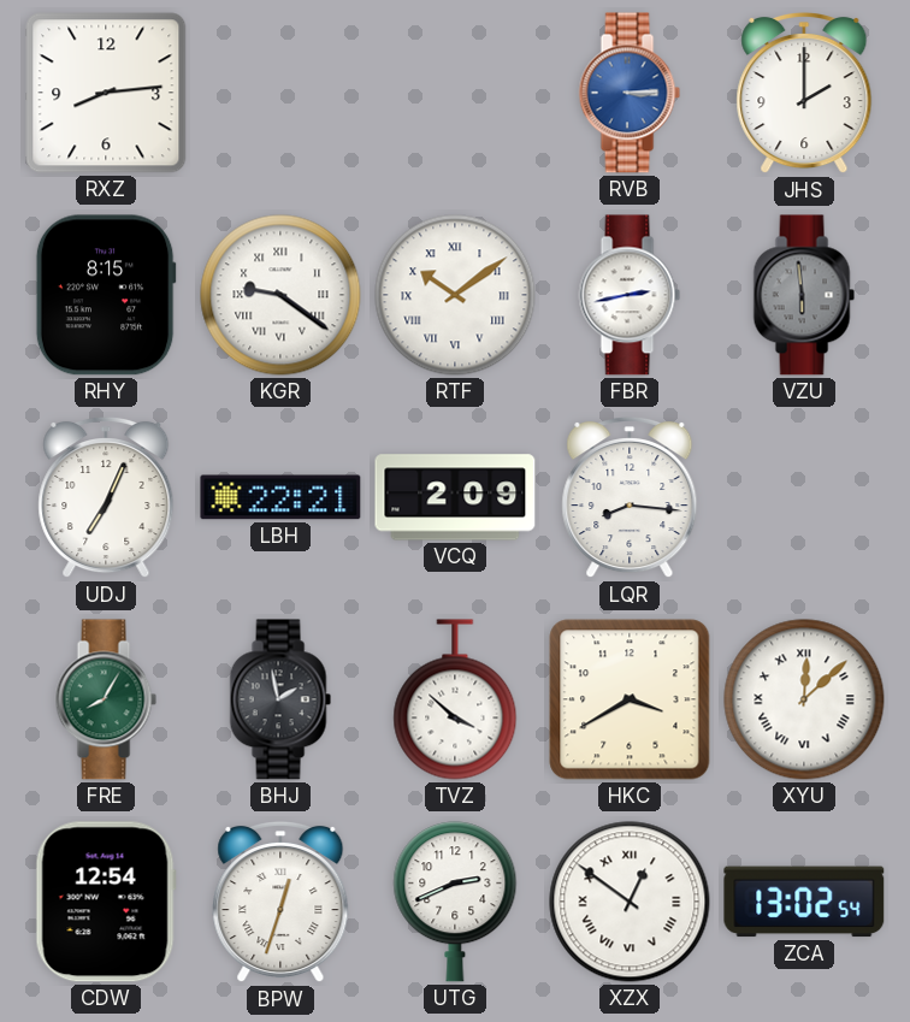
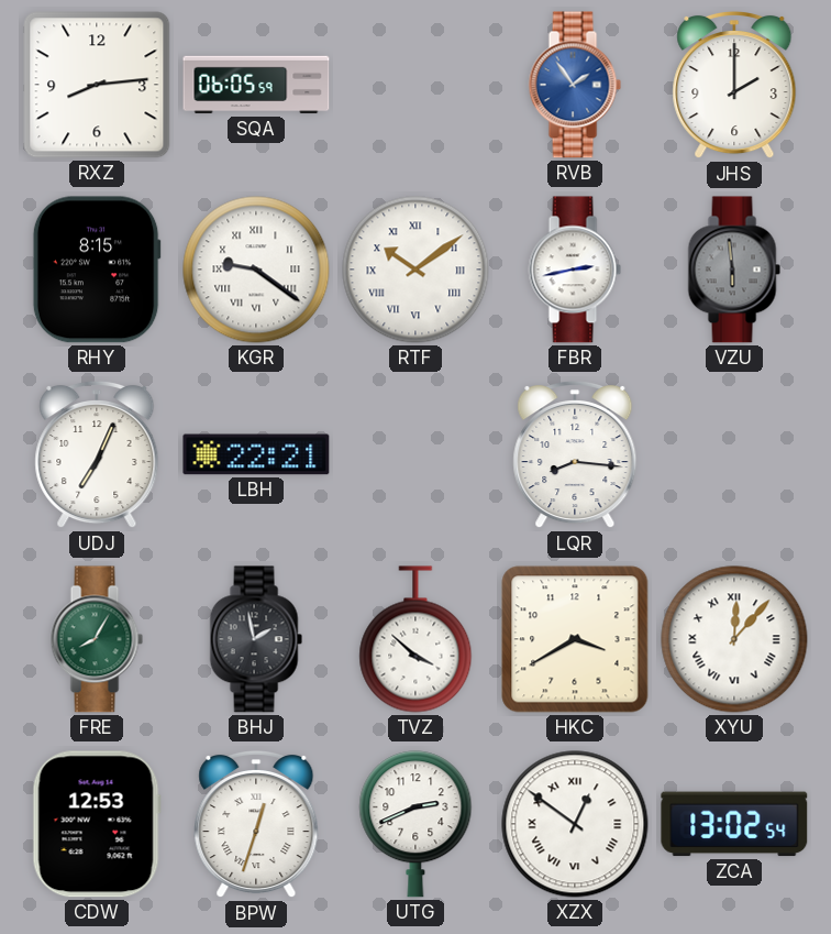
SQA: none -> 06:05 (256, 85)
RVB: 3:15 -> 1:54 (575, 85)
VCQ: 2:09 -> none (455, 497)
XYU: 12:08 -> 12:07 (734, 639)
CDW: 12:54 -> 12:53 (97, 824)
